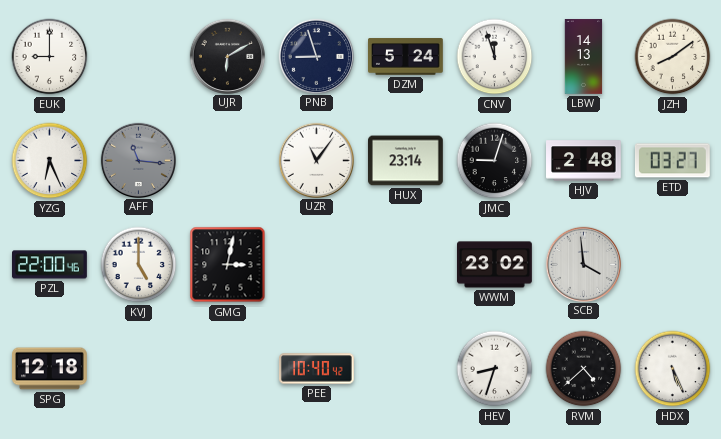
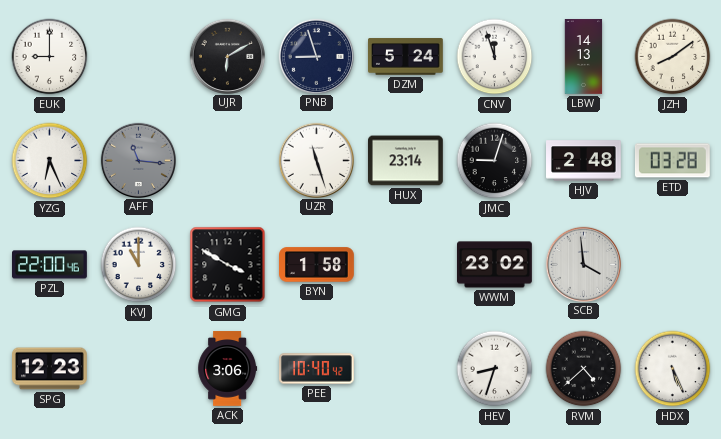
UZR: 11:06 -> 11:27 (316, 160)
ETD: 03:27 -> 03:28 (672, 161)
KVJ: 5:00 -> 11:00 (139, 265)
GMG: 3:02 -> 3:50 (228, 265)
BYN: none -> 1:58 (317, 265)
SPG: 12:18 -> 12:23 (50, 369)
ACK: none -> 3:06 (228, 369)
